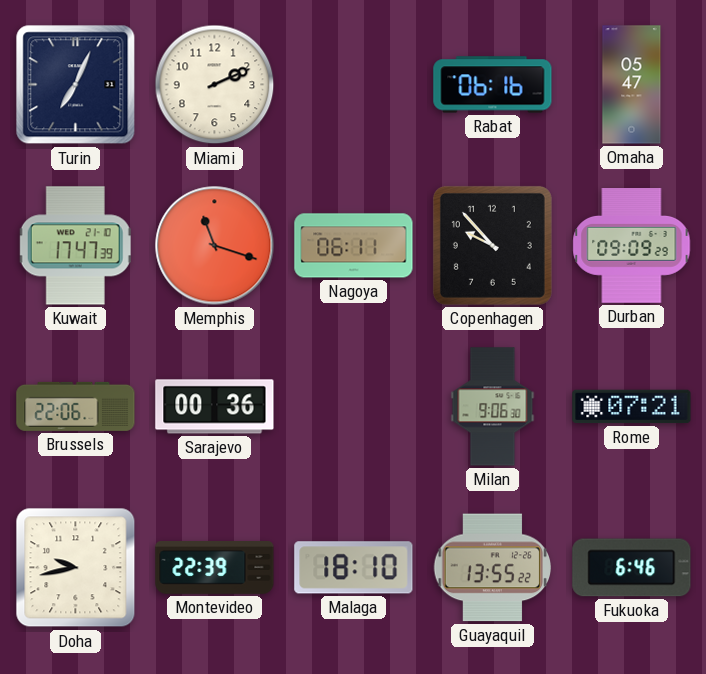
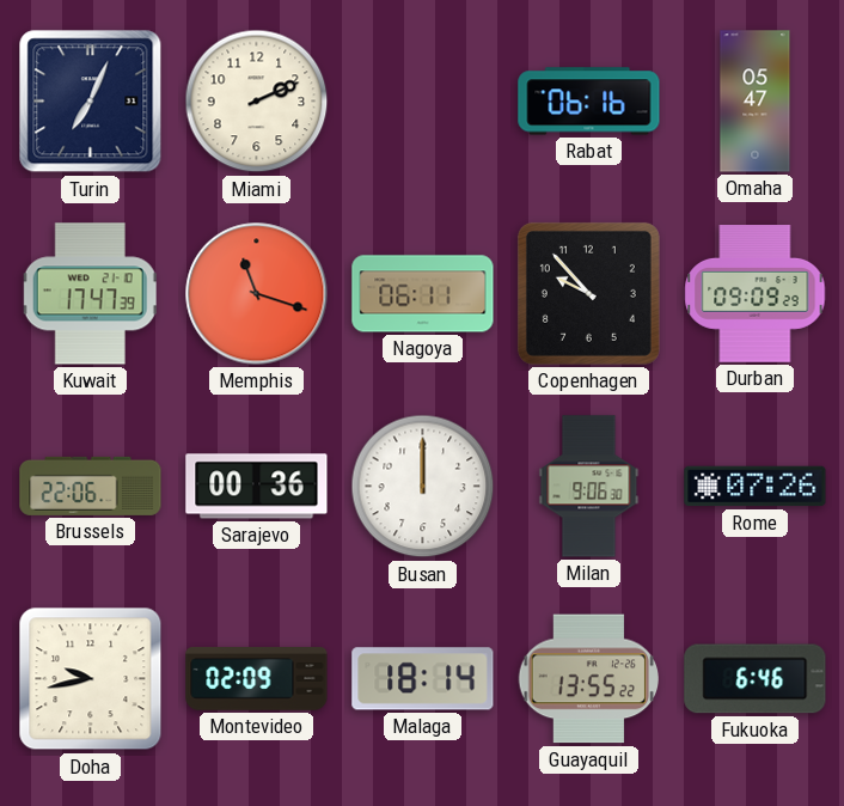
Busan: none -> 12:00 (423, 487)
Rome: 07:21 -> 07:26 (756, 487)
Montevideo: 22:39 -> 02:09 (257, 679)
Malaga: 18:10 -> 18:14 (423, 679)
